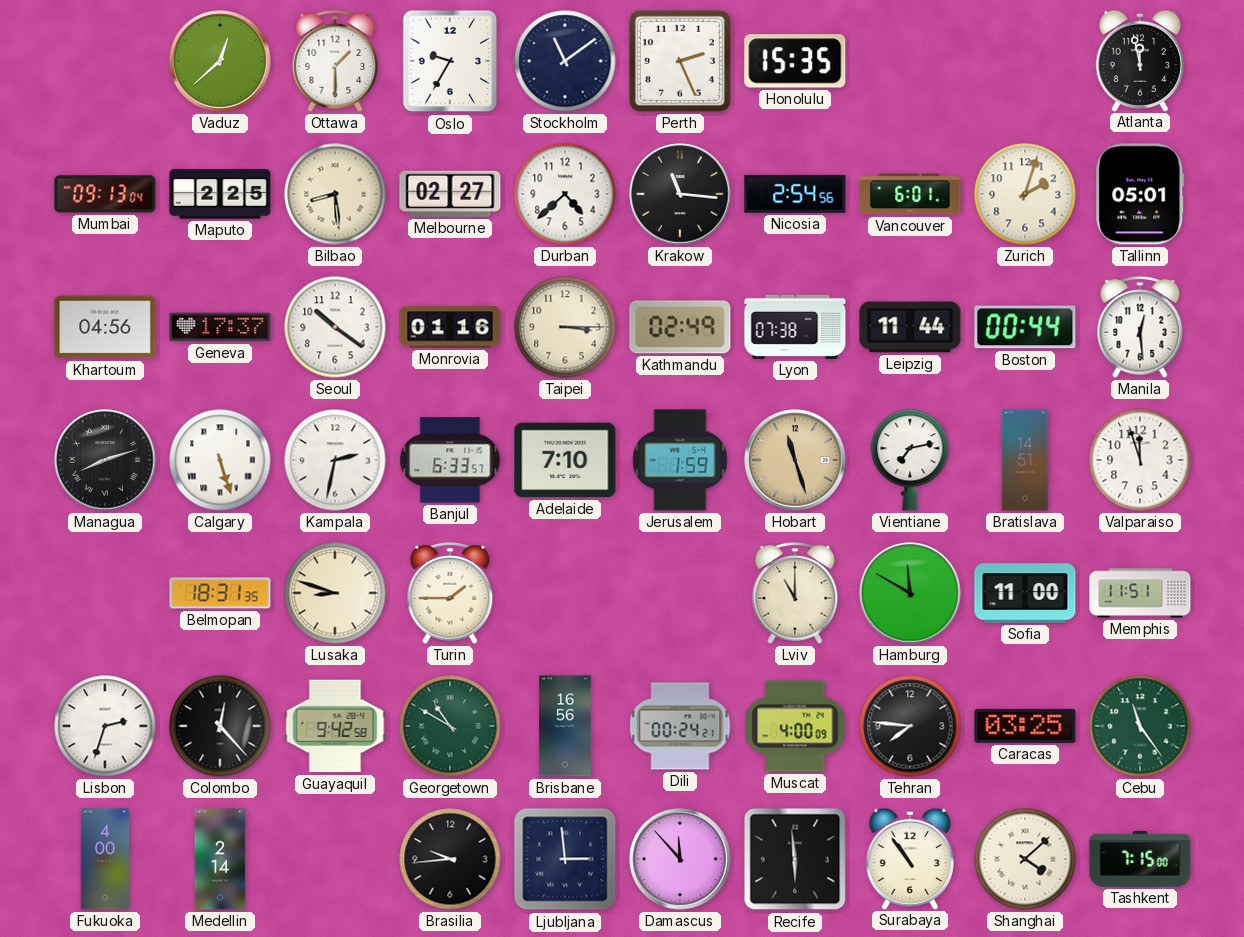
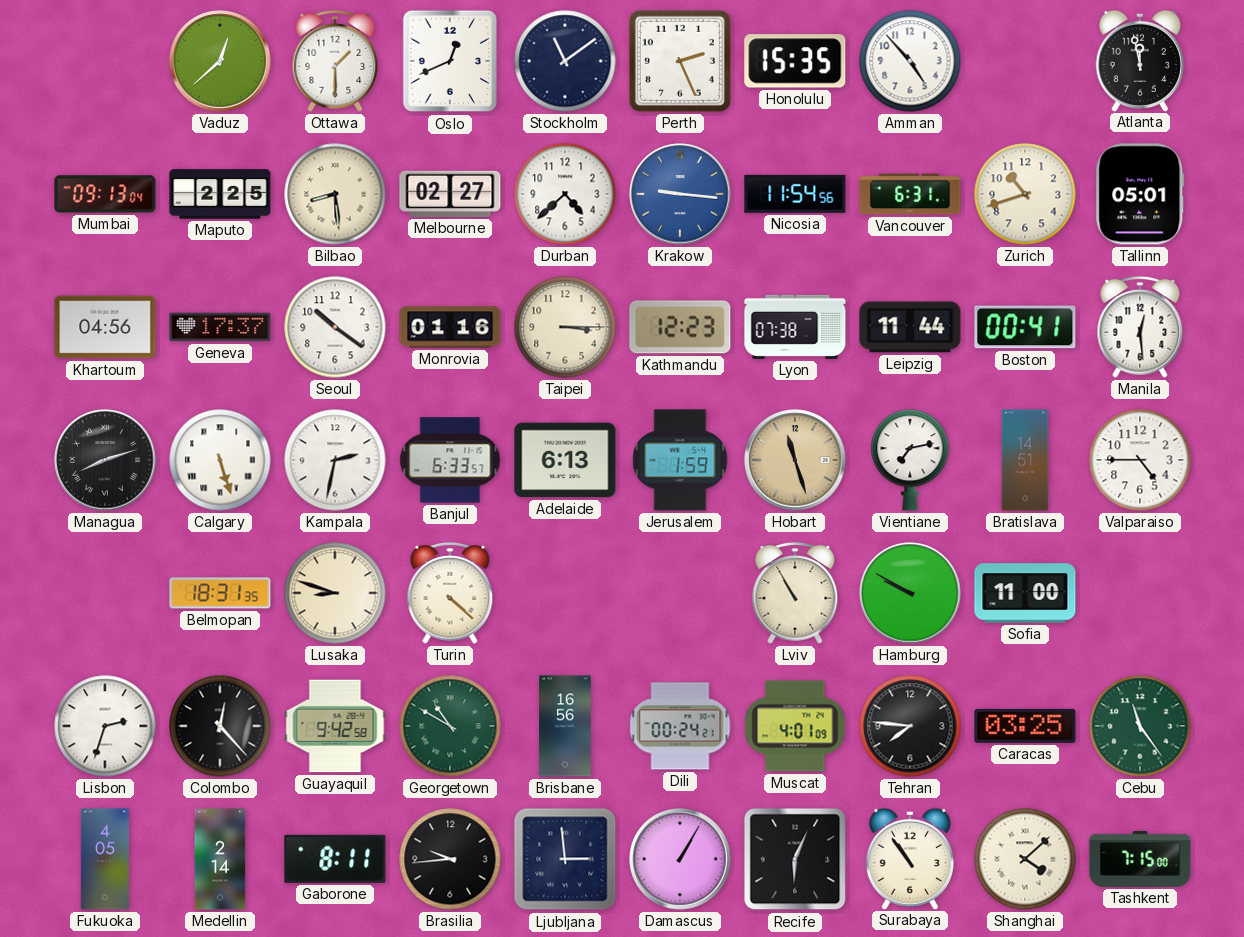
Oslo: 9:35 -> 12:41 (450, 61)
Amman: none -> 4:53 (910, 61)
Krakow: 11:16 -> 9:16 (680, 194)
Krakow dial: black -> blue (680, 194)
Nicosia: 2:54 -> 11:54 (795, 194)
Vancouver: 6:01 -> 6:31 (910, 194)
Zurich: 2:03 -> 10:42 (1025, 194)
Kathmandu: 02:49 -> 12:23 (680, 327)
Boston: 00:44 -> 00:41 (1025, 327)
Adelaide: 7:10 -> 6:13 (565, 460)
Valparaiso: 11:57 -> 4:45 (1140, 460)
Turin: 1:45 -> 4:22 (450, 593)
Lviv: 11:00 -> 10:55 (795, 593)
Hamburg: 11:50 -> 9:50 (910, 593)
Memphis: 11:51 -> none (1140, 593)
Muscat: 4:00 -> 4:01 (795, 726)
Fukuoka: 4:00 -> 4:05 (105, 859)
Gaborone: none -> 8:11 (335, 859)
Damascus: 11:53 -> 1:05 (680, 859)
Recife: 5:59 -> 6:04 (795, 859)
